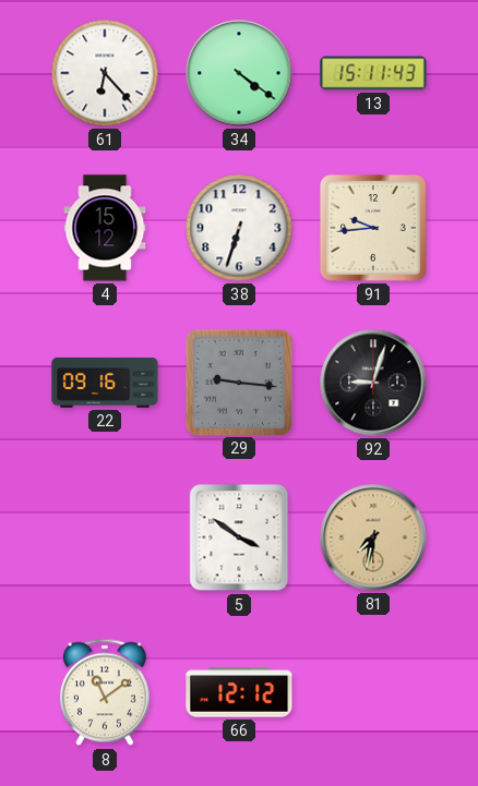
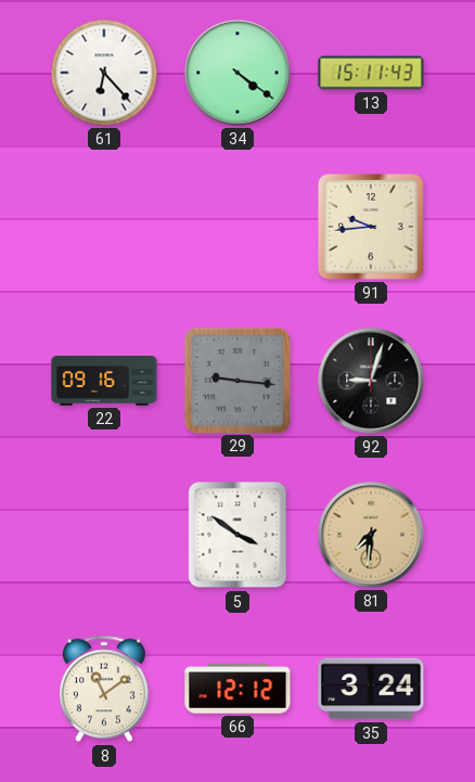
4: 15:12 -> none (105, 228)
38: 6:33 -> none (239, 228)
81: 7:32 -> 7:31 (371, 535)
35: none -> 3:24 (371, 689)
